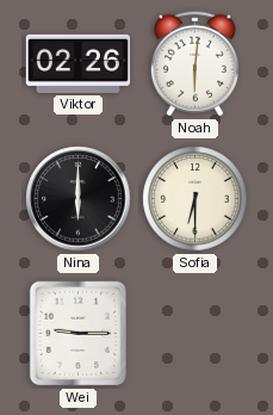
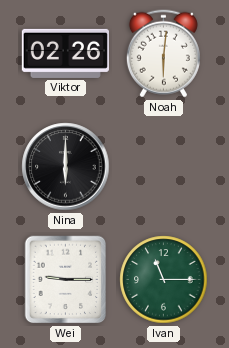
Sofia: 6:30 -> none (196, 199)
Ivan: none -> 11:15 (164, 280)
